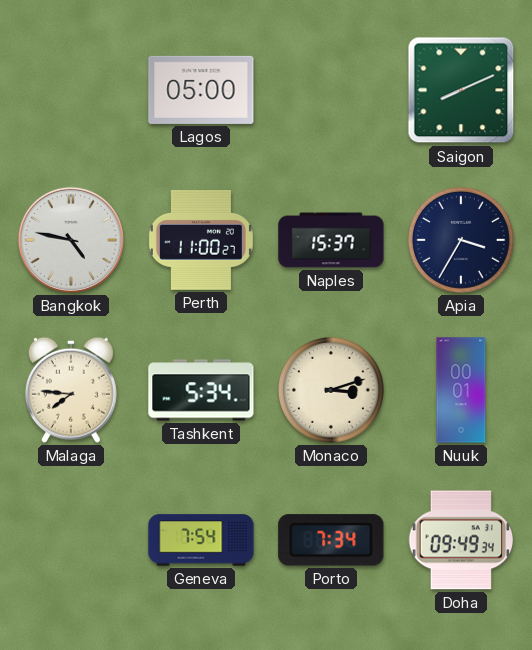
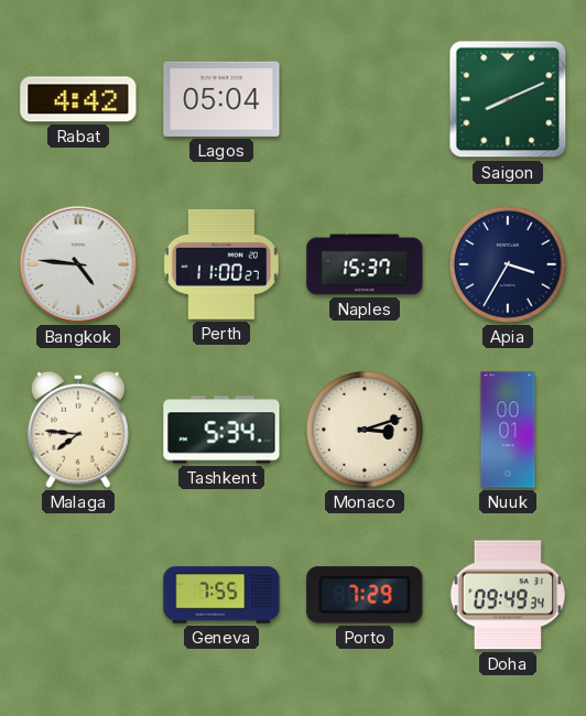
Rabat: none -> 4:42 (78, 99)
Lagos: 05:00 -> 05:04 (221, 99)
Bangkok: 4:47 -> 4:46 (78, 264)
Geneva: 7:54 -> 7:55 (221, 595)
Porto: 7:34 -> 7:29 (365, 595)
